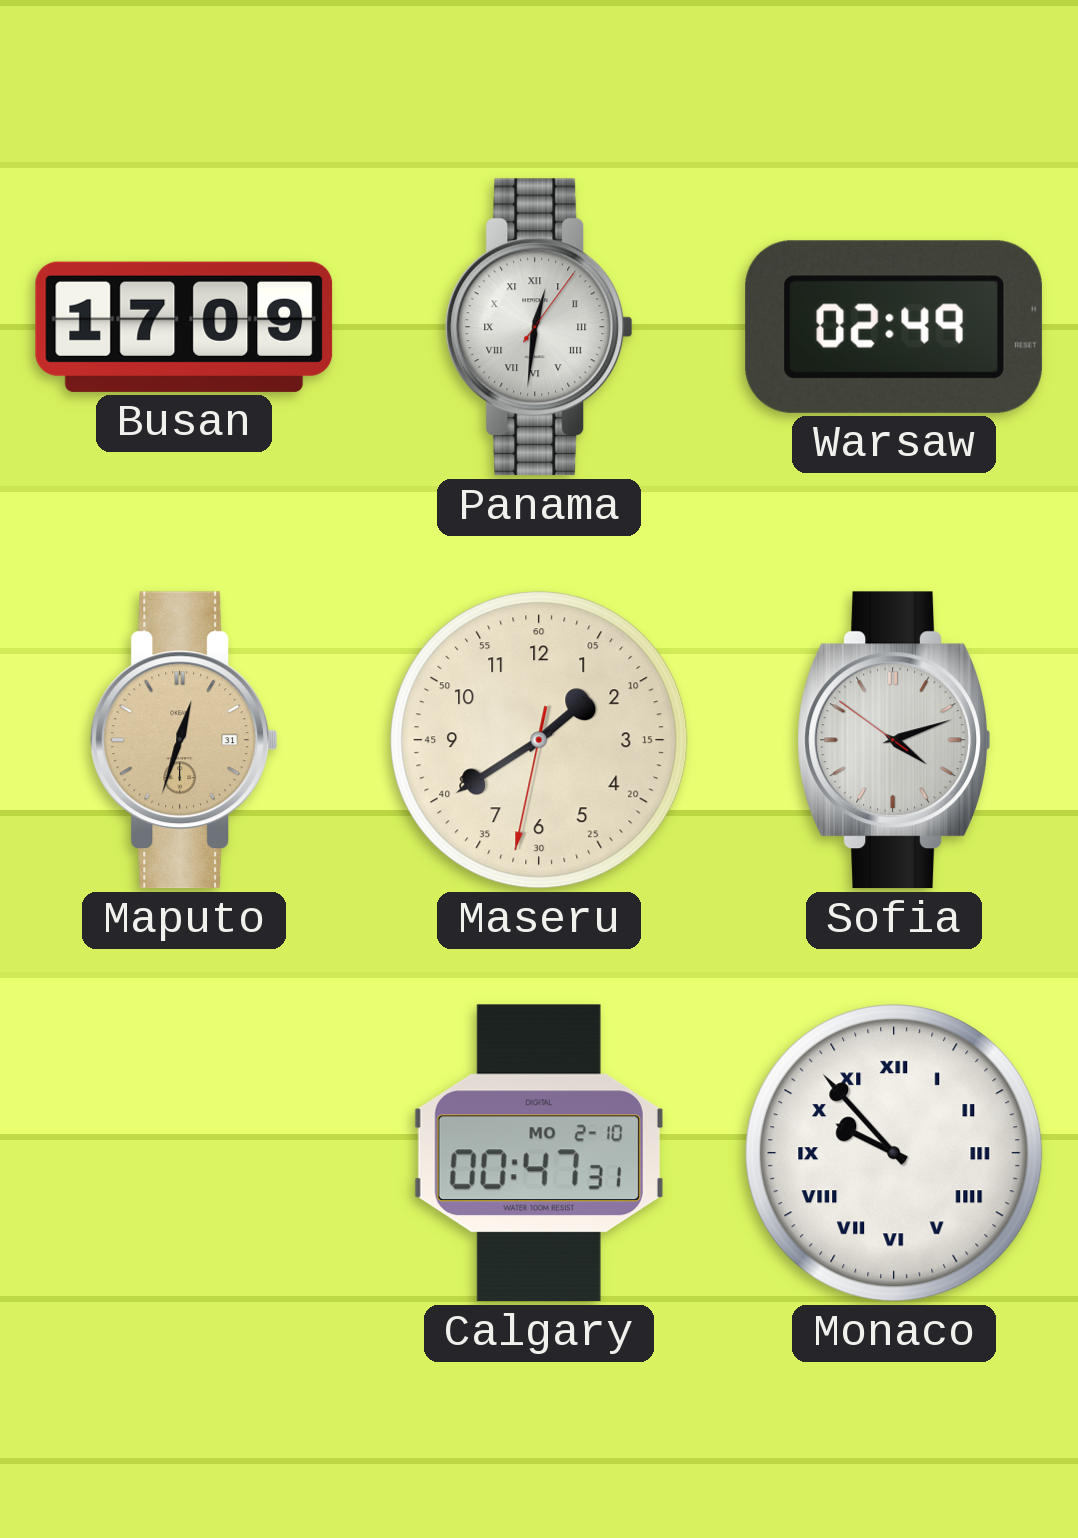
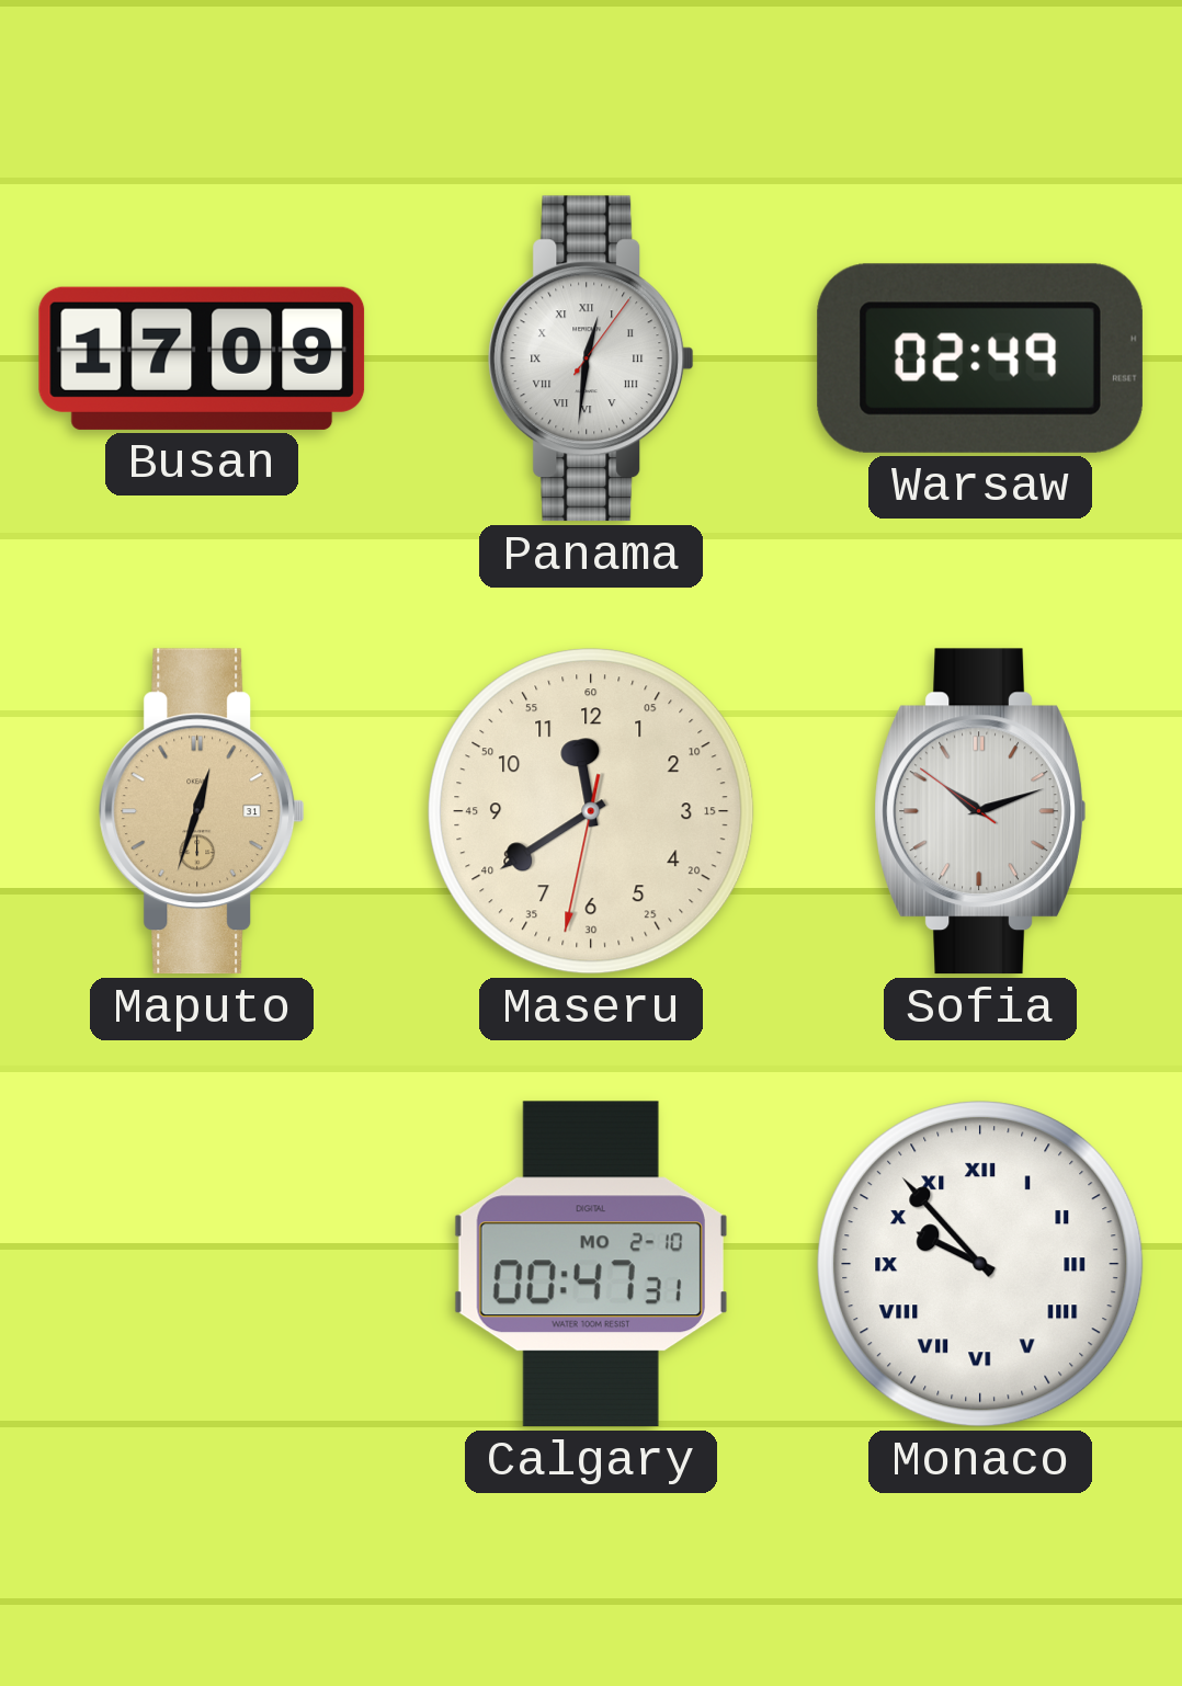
Maseru: 1:39 -> 11:39 (591, 811)
Sofia: 4:11 -> 10:11 (980, 811)
